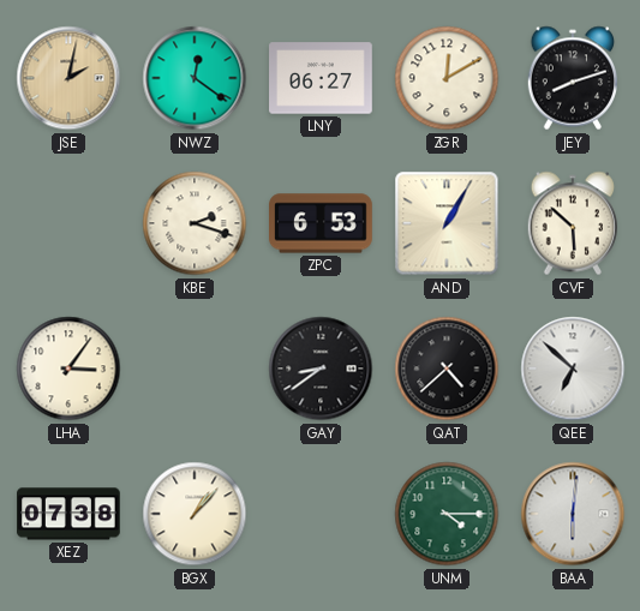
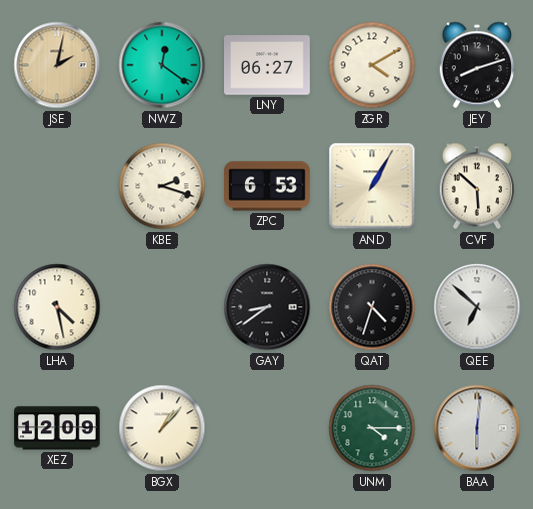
ZGR: 12:10 -> 4:10 (372, 65)
LHA: 3:06 -> 4:28 (57, 307)
QAT: 4:38 -> 4:33 (372, 307)
XEZ: 07:38 -> 12:09 (58, 428)
